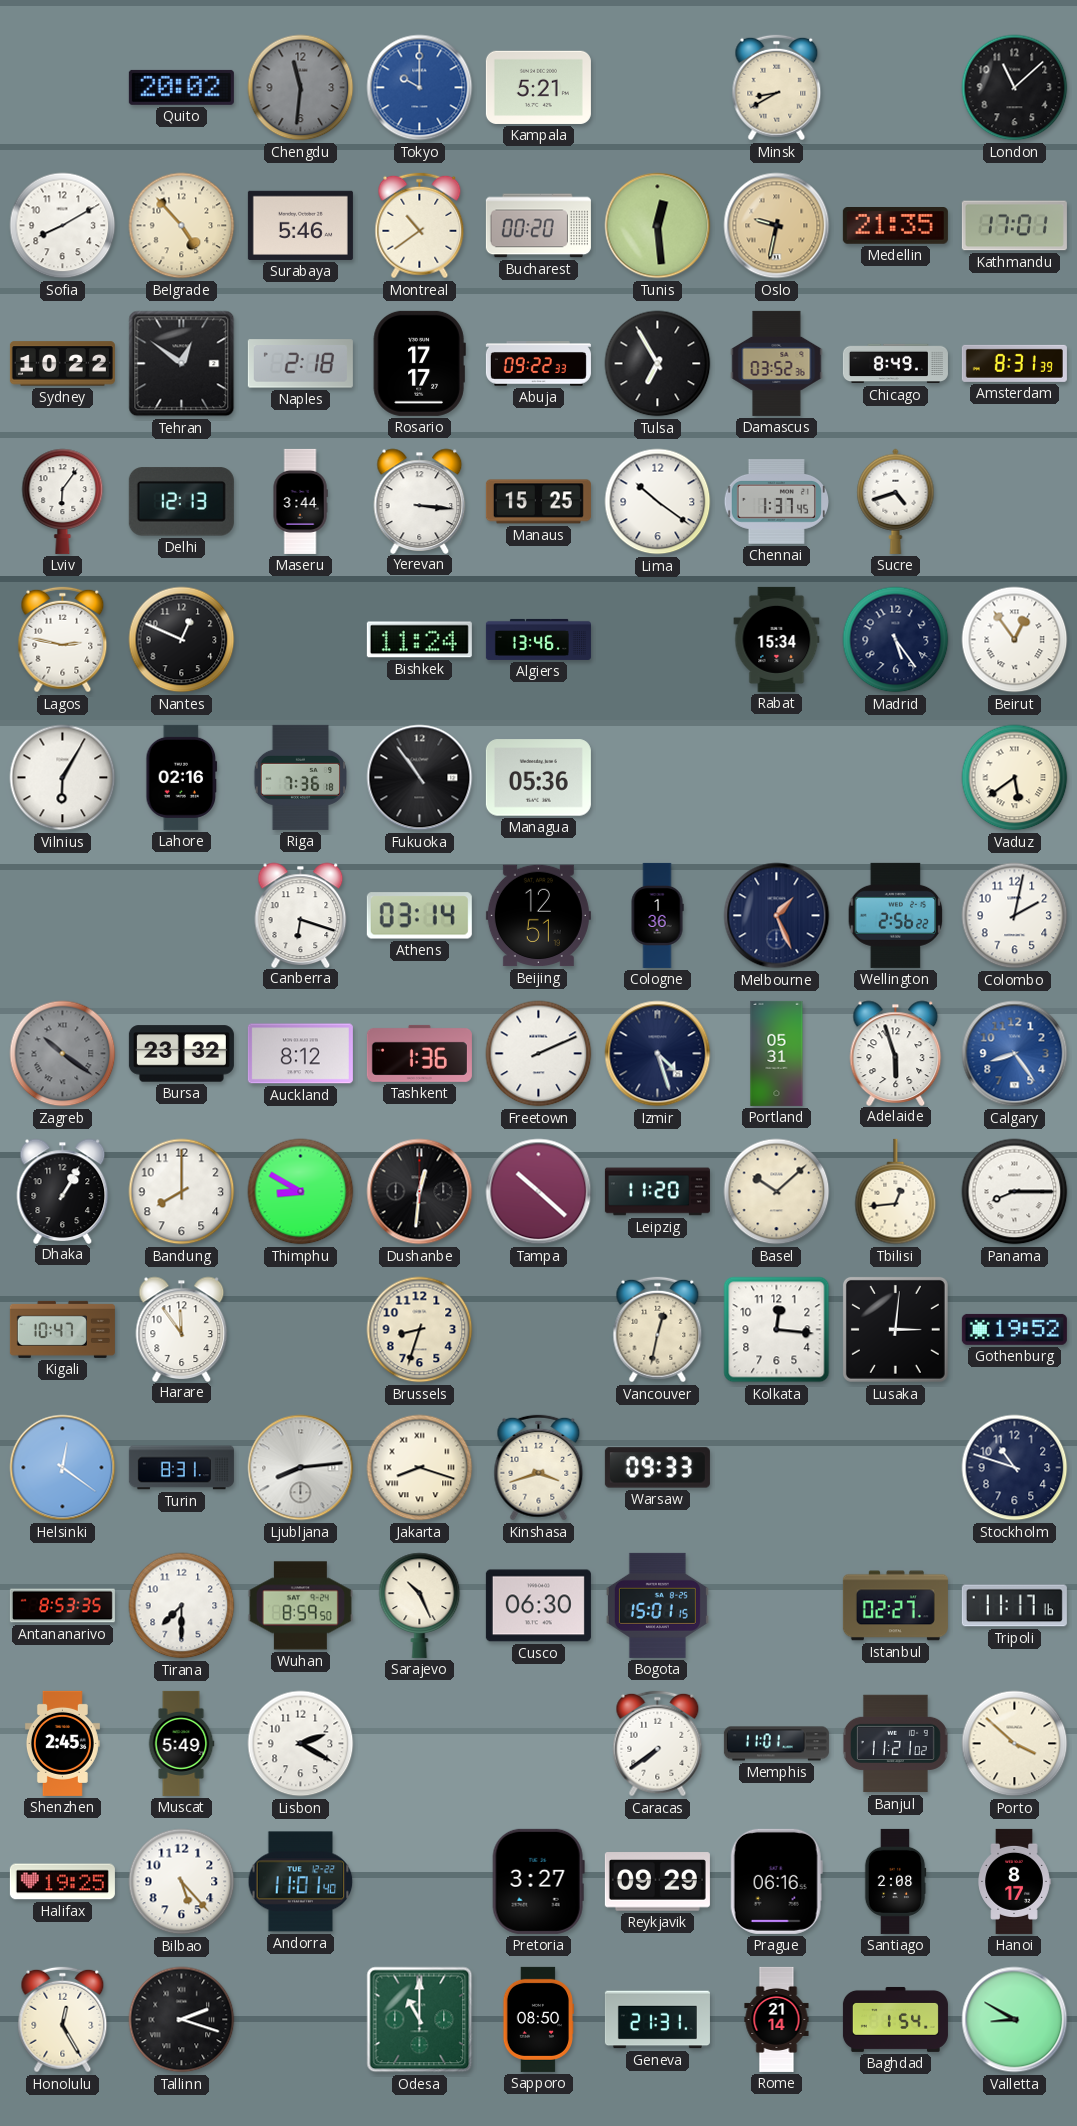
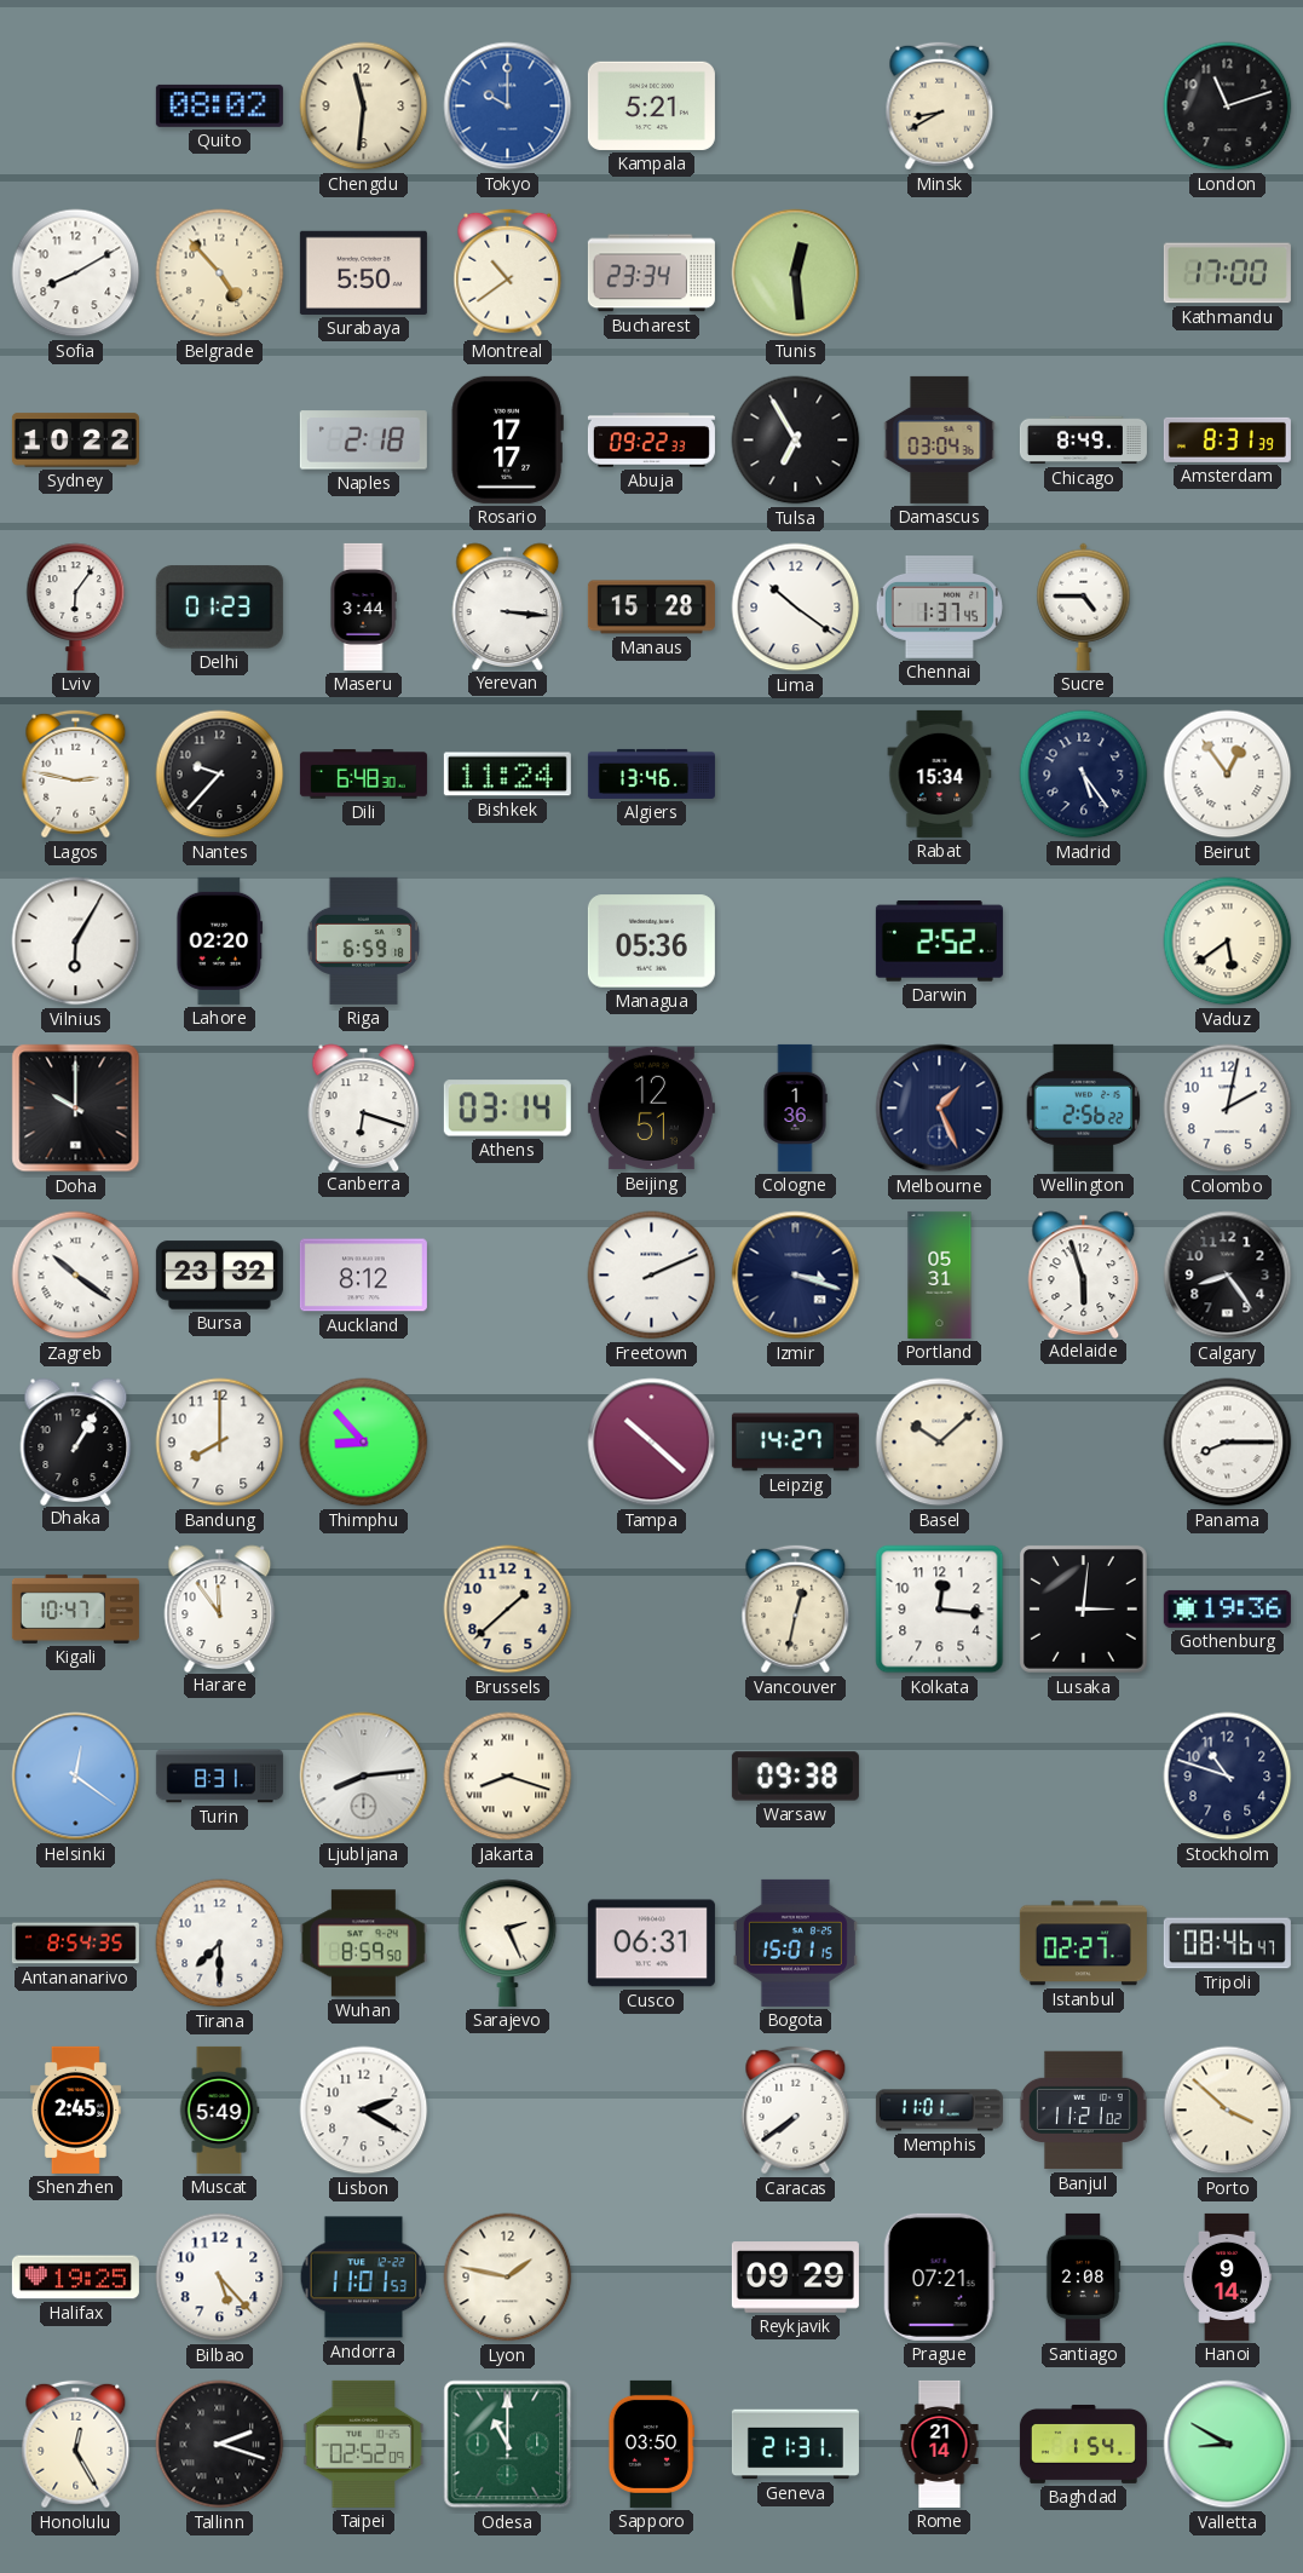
Quito: 20:02 -> 08:02 (219, 105)
Chengdu dial: grey -> cream (364, 107)
London: 11:08 -> 11:12 (1228, 107)
Surabaya: 5:46 -> 5:50 (363, 272)
Bucharest: 00:20 -> 23:34 (651, 274)
Oslo: 9:32 -> none (777, 226)
Medellin: 21:35 -> none (895, 226)
Kathmandu: 17:01 -> 17:00 (1227, 274)
Tehran: 12:51 -> none (182, 364)
Damascus: 03:52 -> 03:04 (940, 439)
Delhi: 12:13 -> 01:23 (219, 608)
Manaus: 15:25 -> 15:28 (651, 608)
Sucre: 4:42 -> 4:45 (1084, 606)
Nantes: 12:49 -> 9:37 (220, 775)
Dili: none -> 6:48 (363, 775)
Lahore: 02:16 -> 02:20 (220, 940)
Riga: 7:36 -> 6:59 (364, 940)
Fukuoka: 10:54 -> none (420, 778)
Darwin: none -> 2:52 (939, 942)
Doha: none -> 10:00 (76, 1109)
Zagreb dial: grey -> white (76, 1276)
Tashkent: 1:36 -> none (419, 1053)
Izmir: 4:27 -> 3:18 (796, 1276)
Calgary dial: blue -> black (1228, 1276)
Thimphu: 8:50 -> 8:53 (364, 1443)
Dushanbe: 12:31 -> none (420, 1192)
Leipzig: 11:20 -> 14:27 (795, 1443)
Tbilisi: 12:44 -> none (896, 1192)
Brussels: 8:33 -> 1:38 (508, 1610)
Gothenburg: 19:52 -> 19:36 (1227, 1608)
Kinshasa: 3:42 -> none (539, 1468)
Warsaw: 09:33 -> 09:38 (795, 1777)
Antananarivo: 8:53 -> 8:54 (75, 1944)
Sarajevo: 10:26 -> 2:26 (508, 1942)
Cusco: 06:30 -> 06:31 (651, 1944)
Tripoli: 11:17 -> 08:46 (1227, 1944)
Andorra: 11:01:40 -> 11:01:53 (364, 2278)
Lyon: none -> 1:47 (508, 2278)
Pretoria: 3:27 -> none (538, 1881)
Prague: 06:16 -> 07:21 (939, 2276)
Hanoi: 8:17 -> 9:14 (1227, 2276)
Taipei: none -> 02:52 (364, 2444)
Sapporo: 08:50 -> 03:50 (651, 2444)
